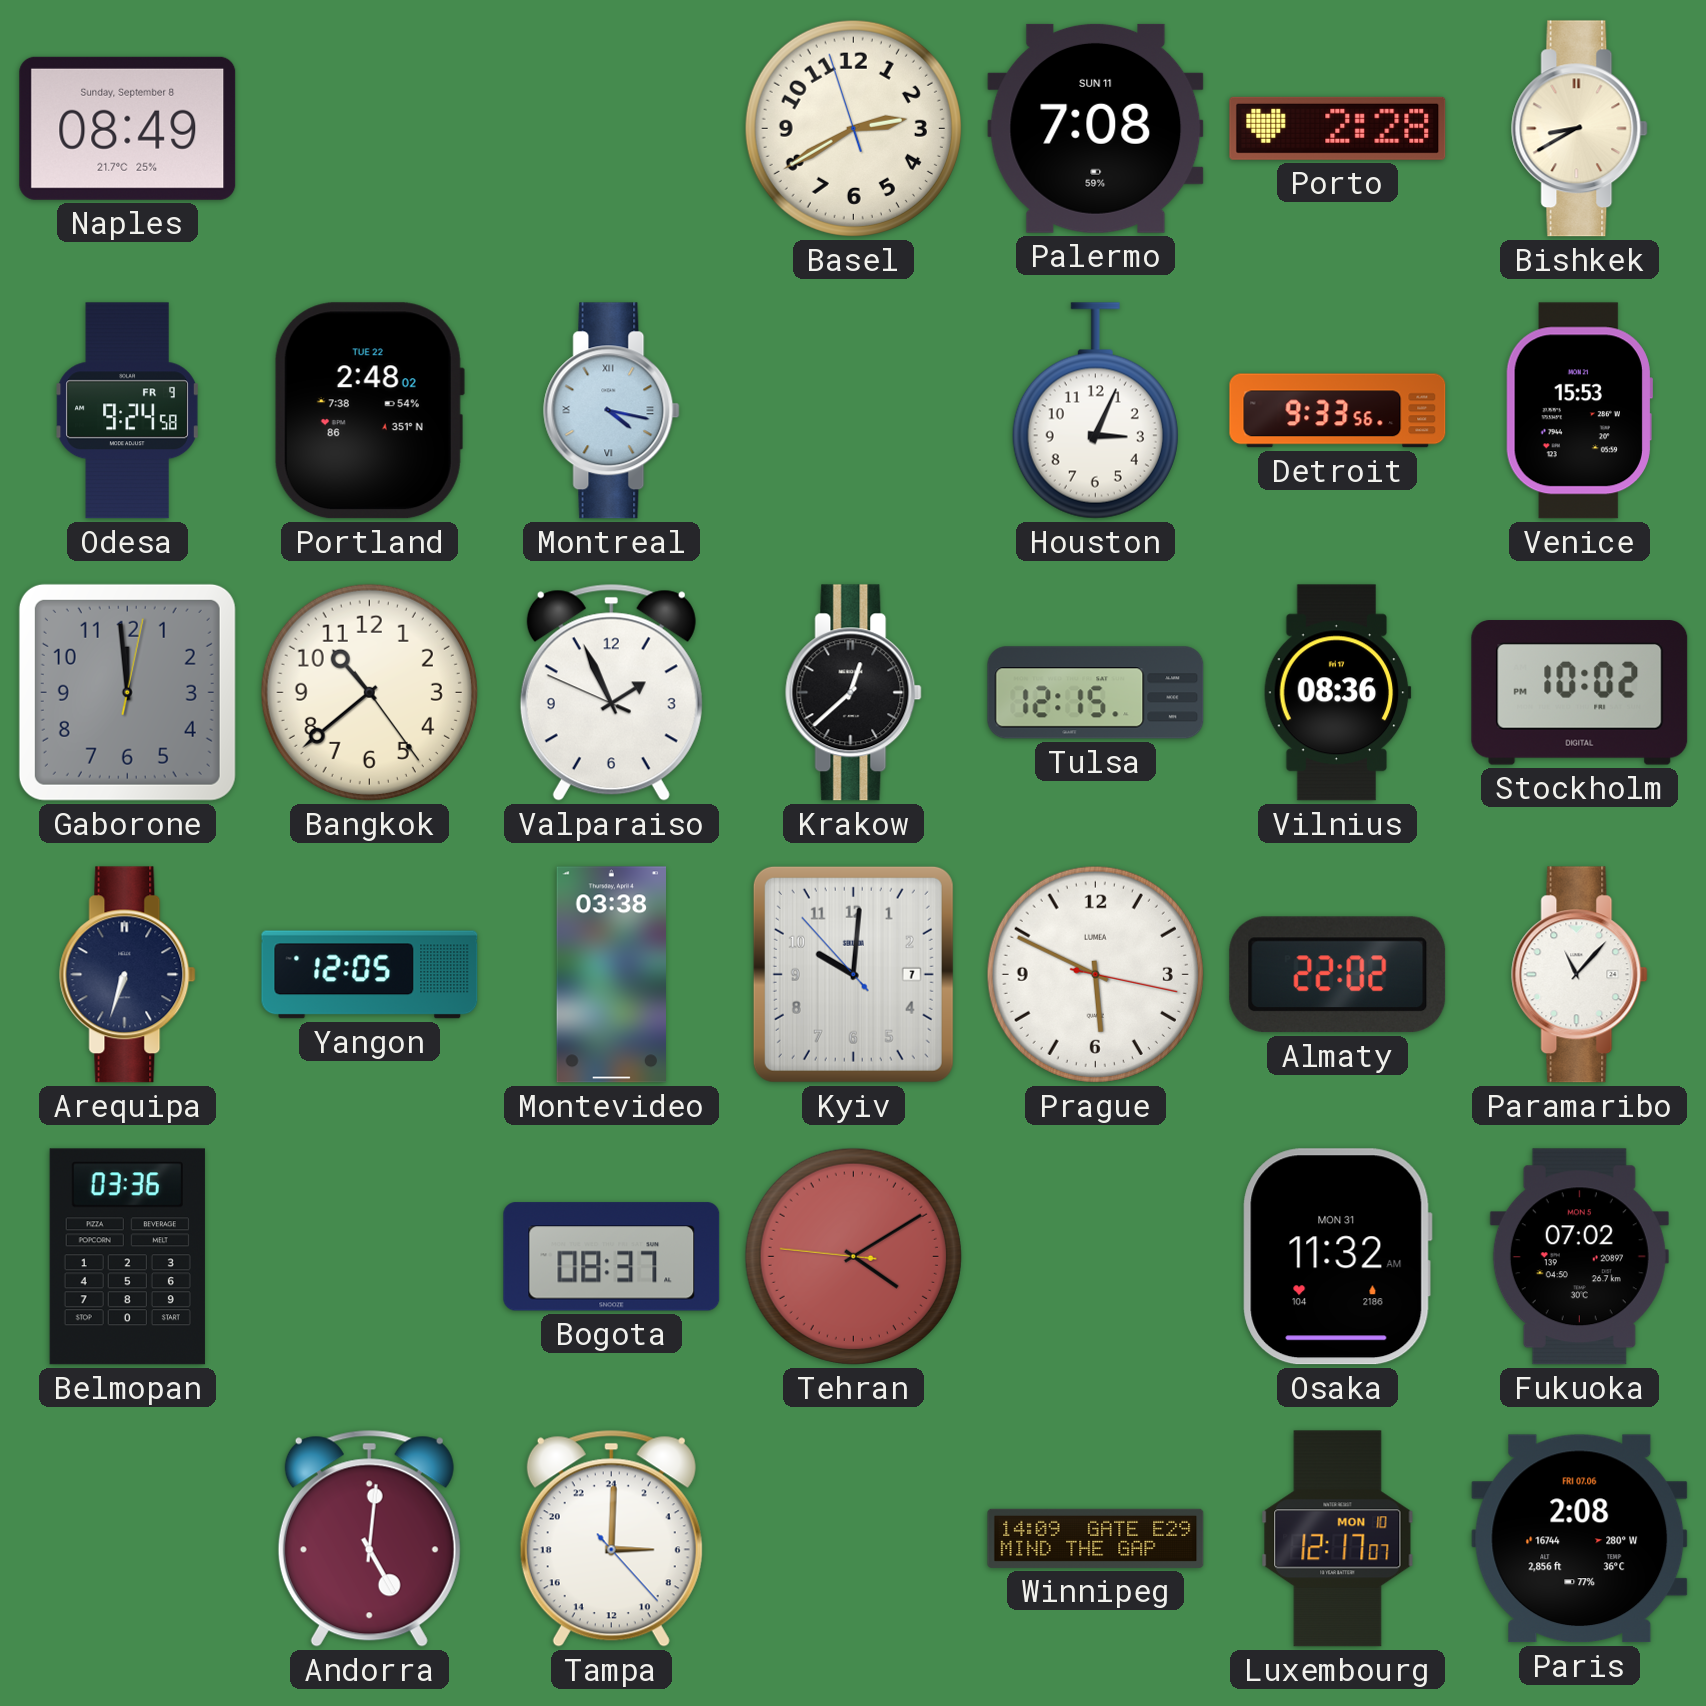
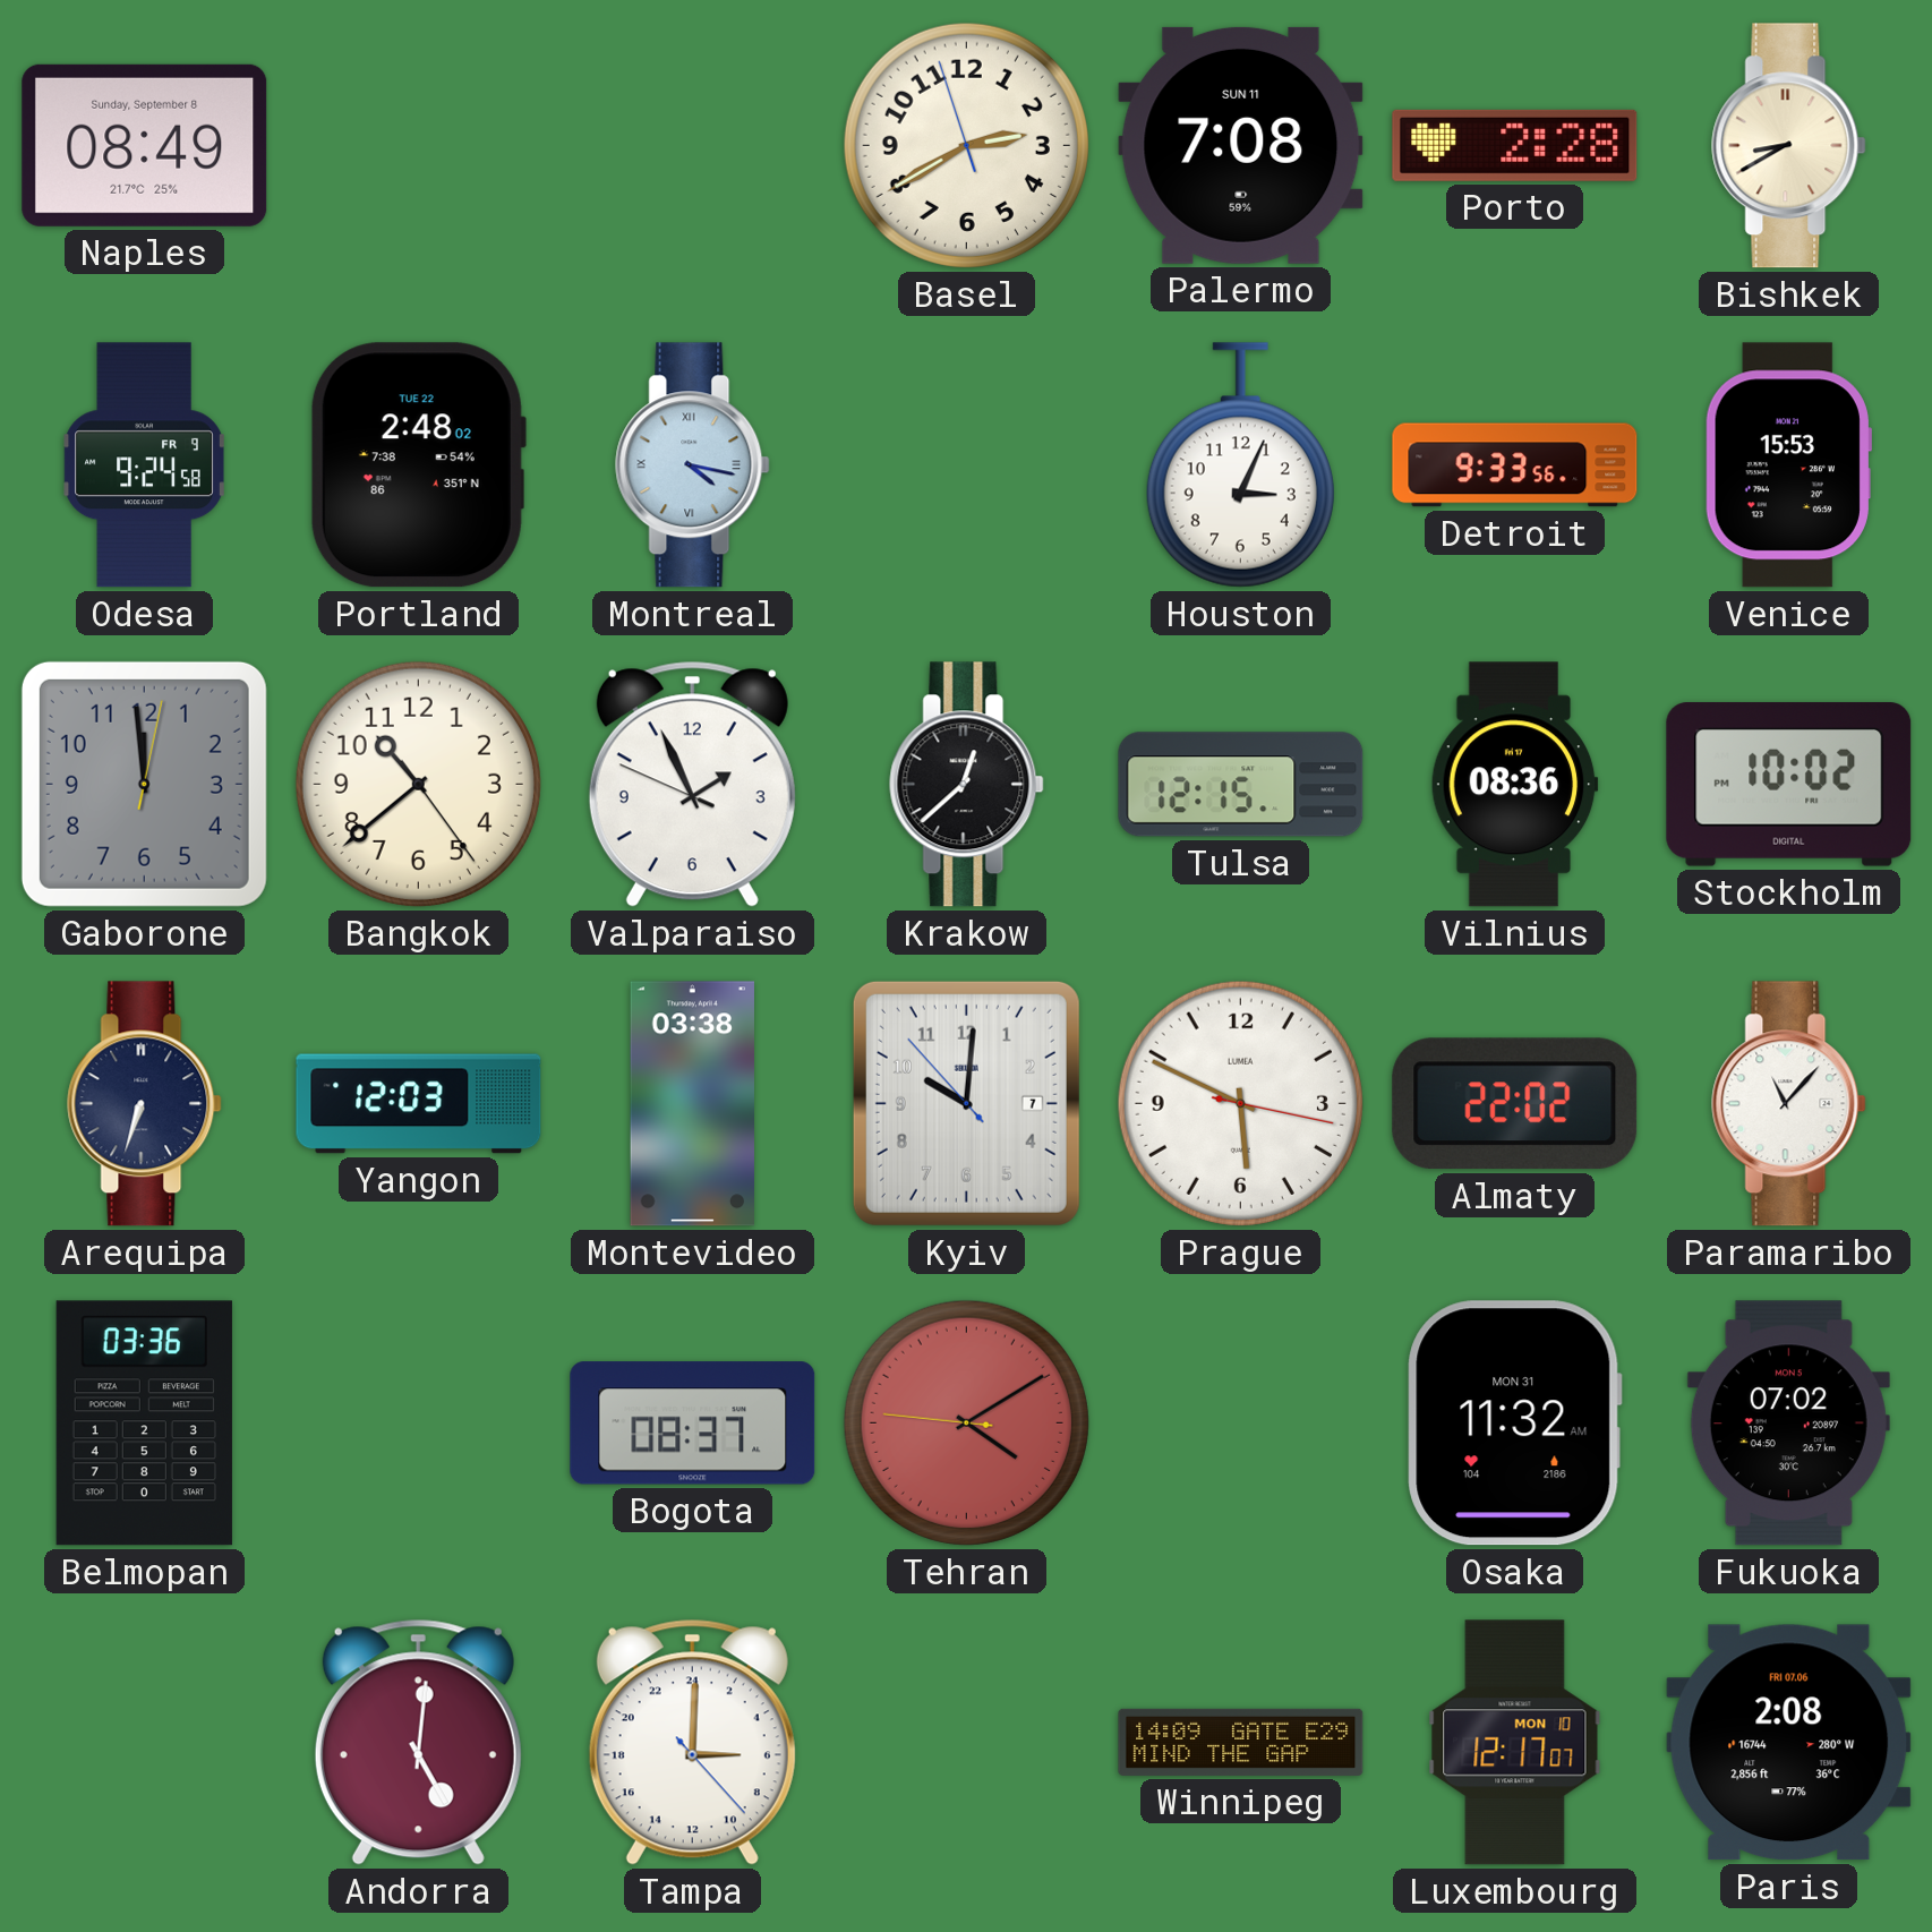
Yangon: 12:05 -> 12:03 (419, 1104)
